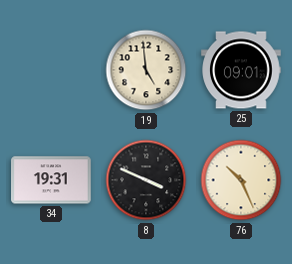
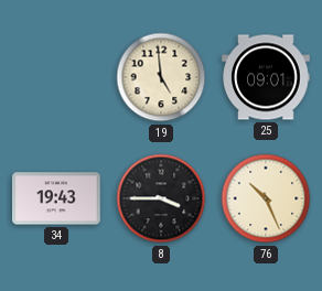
34: 19:31 -> 19:43 (56, 198)
8: 3:49 -> 3:45 (161, 198)
